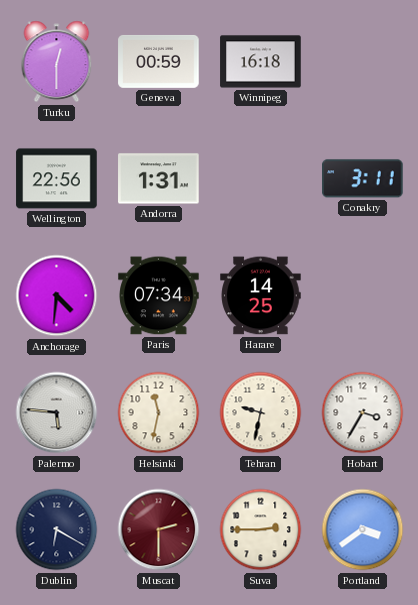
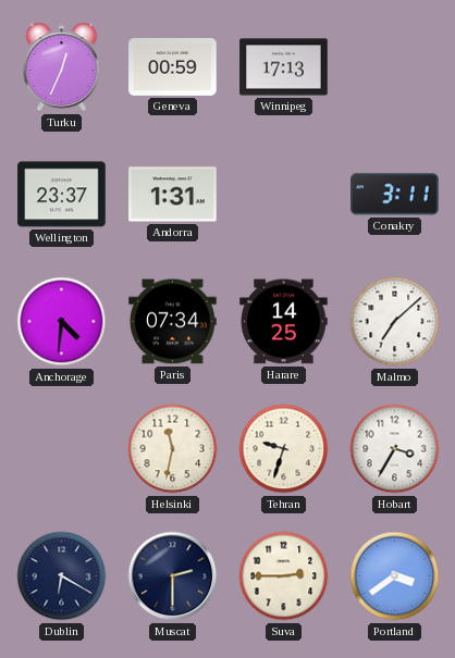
Turku: 12:30 -> 12:34 (62, 67)
Winnipeg: 16:18 -> 17:13 (284, 67)
Wellington: 22:56 -> 23:37 (62, 195)
Malmo: none -> 7:08 (395, 322)
Palermo: 5:46 -> none (57, 413)
Tehran: 9:32 -> 9:33 (284, 449)
Muscat dial: burgundy -> navy (173, 576)
